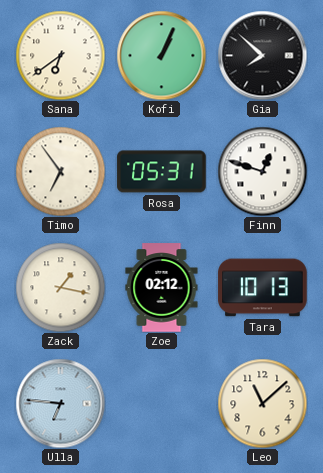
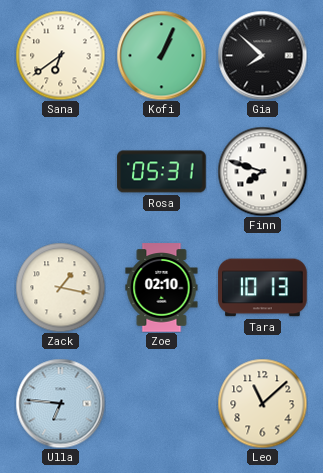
Timo: 6:54 -> none (60, 171)
Finn: 12:48 -> 7:48 (262, 171)
Zoe: 02:12 -> 02:10 (162, 288)
